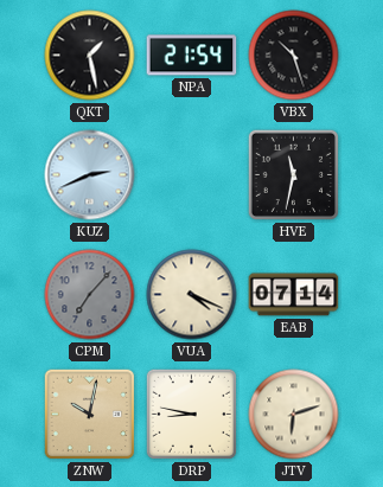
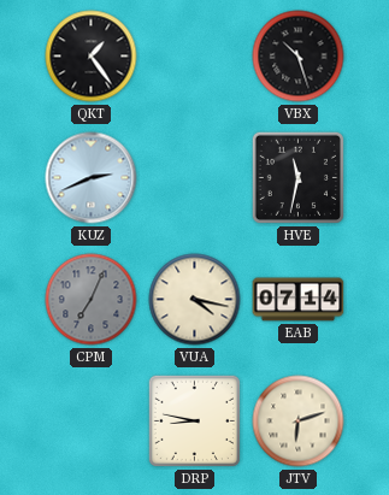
QKT: 1:28 -> 1:24 (92, 57)
NPA: 21:54 -> none (192, 56)
CPM: 7:07 -> 7:04 (92, 300)
VUA: 4:19 -> 4:17 (195, 300)
ZNW: 10:02 -> none (90, 415)
